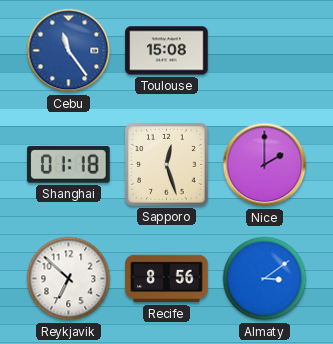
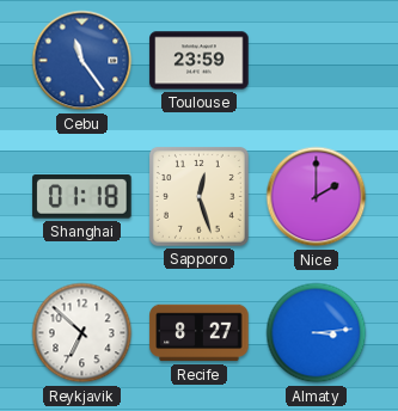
Toulouse: 15:08 -> 23:59 (200, 61)
Recife: 8:56 -> 8:27 (200, 333)
Almaty: 3:09 -> 3:14 (317, 333)
